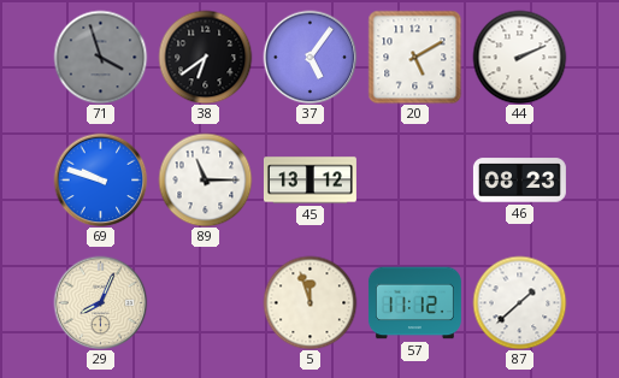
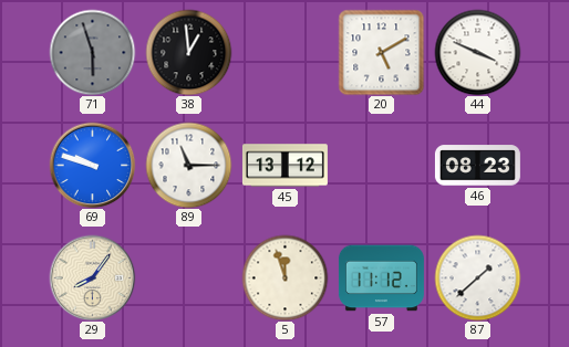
71: 3:57 -> 5:57 (92, 52)
38: 6:39 -> 12:59 (188, 52)
37: 5:06 -> none (309, 57)
44: 2:11 -> 3:49 (477, 52)
29: 8:04 -> 8:06 (92, 277)
